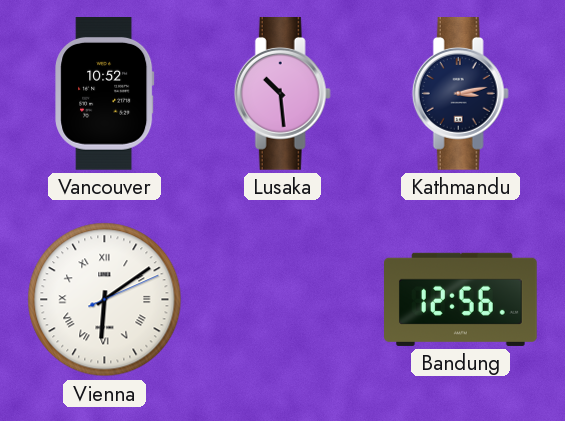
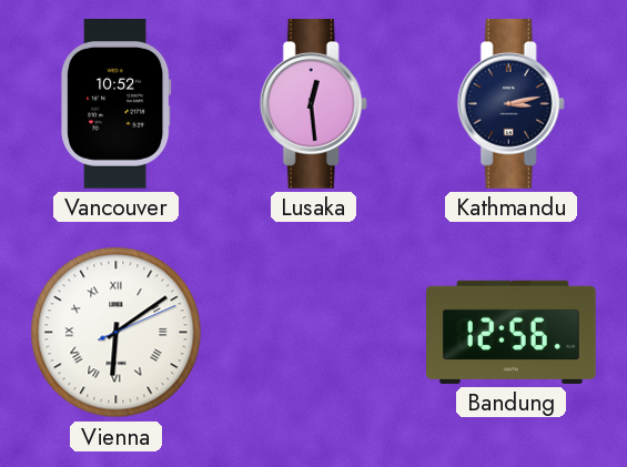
Lusaka: 10:29 -> 12:29 (313, 104)
